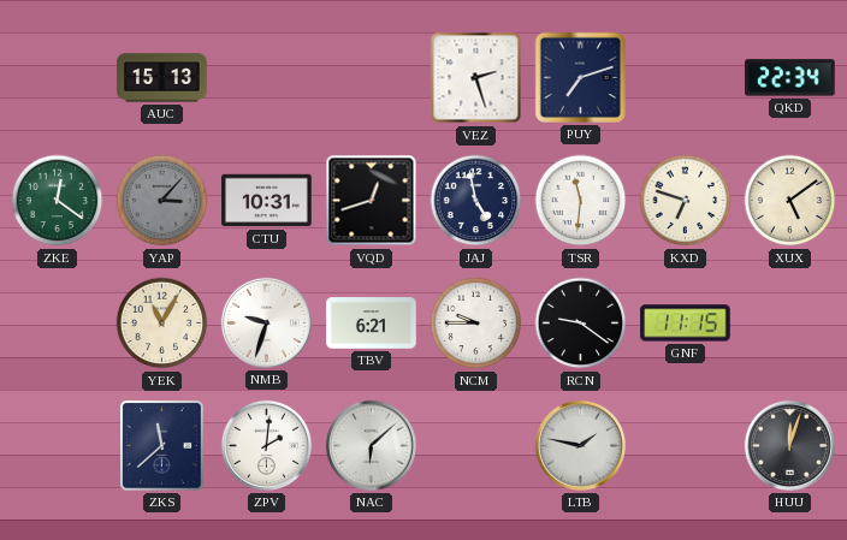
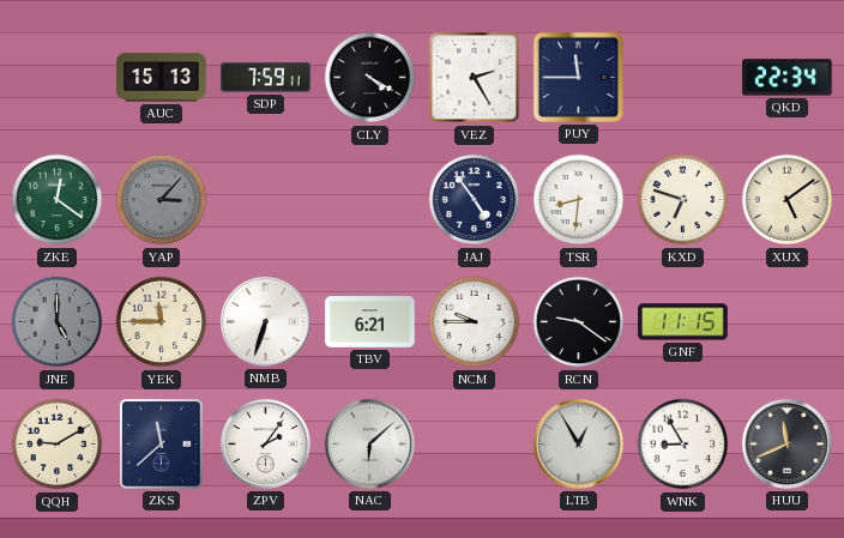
SDP: none -> 7:59 (266, 78)
CLY: none -> 4:20 (370, 78)
VEZ: 2:27 -> 2:25 (475, 78)
PUY: 7:12 -> 11:45 (578, 77)
CTU: 10:31 -> none (267, 201)
VQD: 12:42 -> none (372, 201)
JAJ: 4:58 -> 4:54 (475, 200)
TSR: 11:31 -> 8:31 (579, 200)
JNE: none -> 5:00 (58, 322)
YEK: 11:05 -> 11:45 (162, 322)
NMB: 9:33 -> 6:33 (265, 321)
QQH: none -> 9:10 (58, 445)
ZPV: 2:01 -> 2:06 (265, 443)
LTB: 1:47 -> 12:55 (578, 443)
WNK: none -> 8:55 (683, 445)
HUU: 12:03 -> 11:41 (786, 443)
